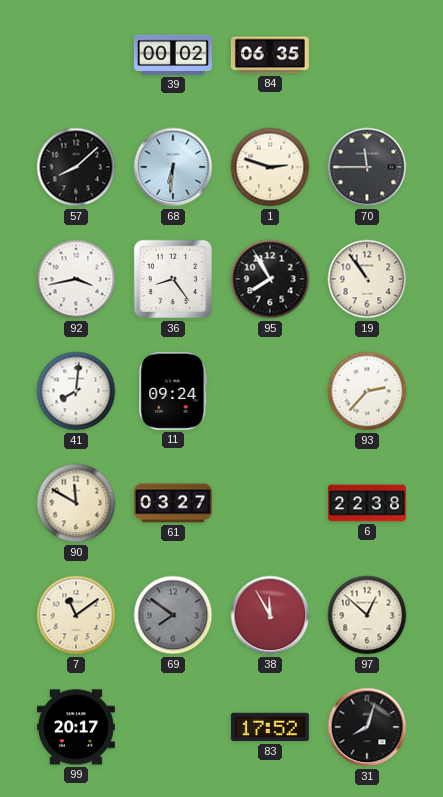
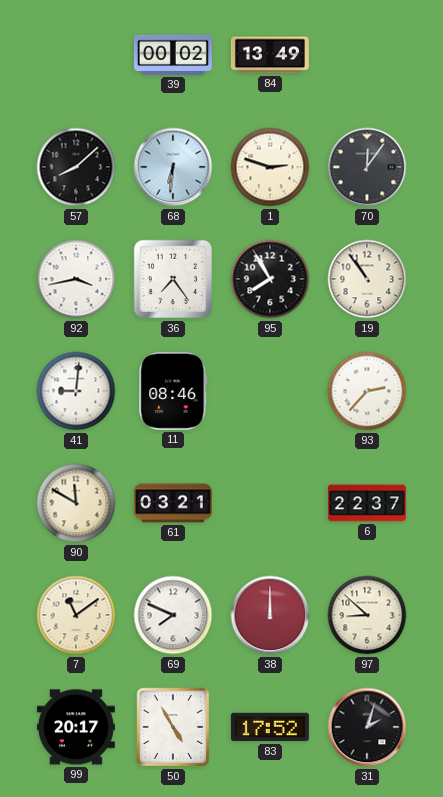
84: 06:35 -> 13:49 (270, 55)
70: 11:45 -> 12:06 (367, 167)
36: 8:24 -> 7:24 (173, 279)
41: 8:01 -> 9:01 (76, 391)
11: 09:24 -> 08:46 (173, 391)
61: 03:27 -> 03:21 (173, 503)
6: 22:38 -> 22:37 (367, 503)
69: 7:51 -> 7:49 (173, 615)
69 dial: grey -> white (173, 615)
38: 11:55 -> 12:00 (270, 615)
97: 12:52 -> 8:52 (367, 615)
50: none -> 4:55 (173, 727)
31: 8:03 -> 2:03 (367, 727)
